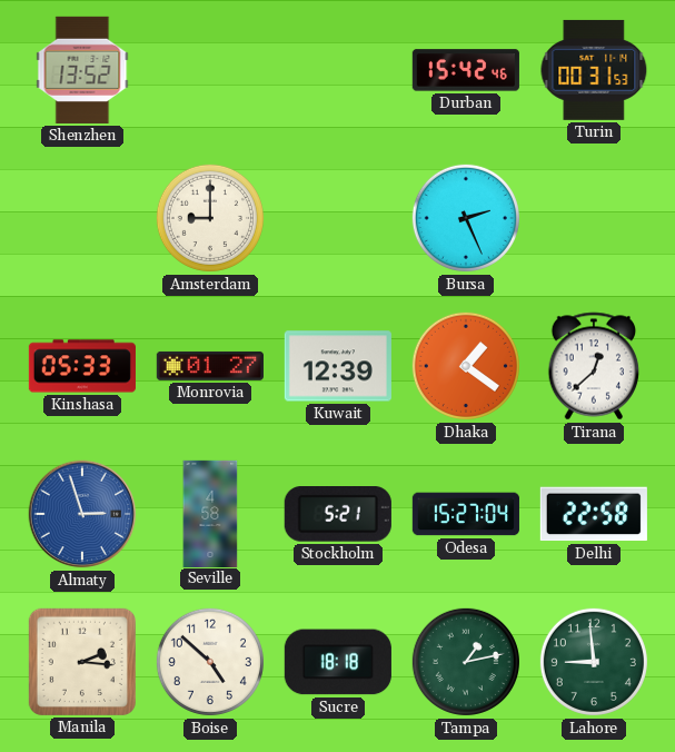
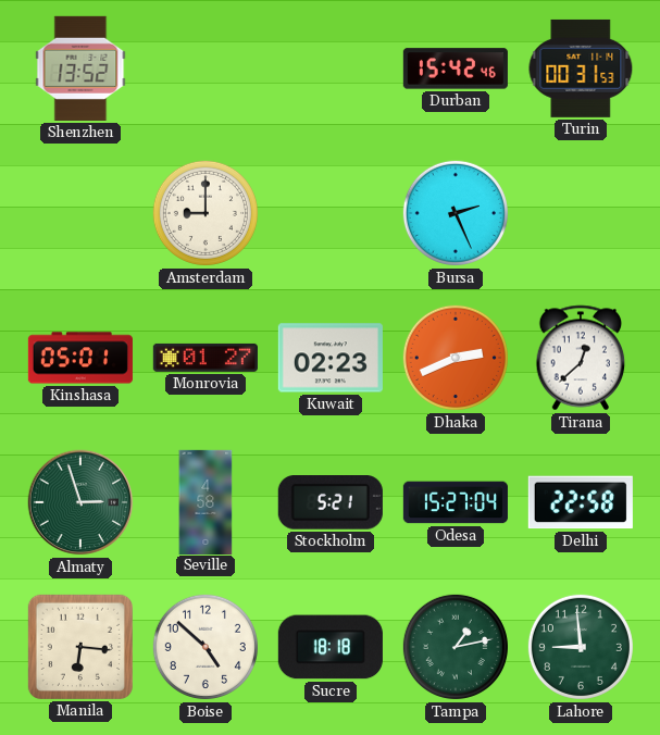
Kinshasa: 05:33 -> 05:01 (80, 358)
Kuwait: 12:39 -> 02:23 (331, 358)
Dhaka: 1:21 -> 2:41 (456, 358)
Almaty dial: blue -> green (80, 502)
Manila: 2:16 -> 6:16 (80, 647)
